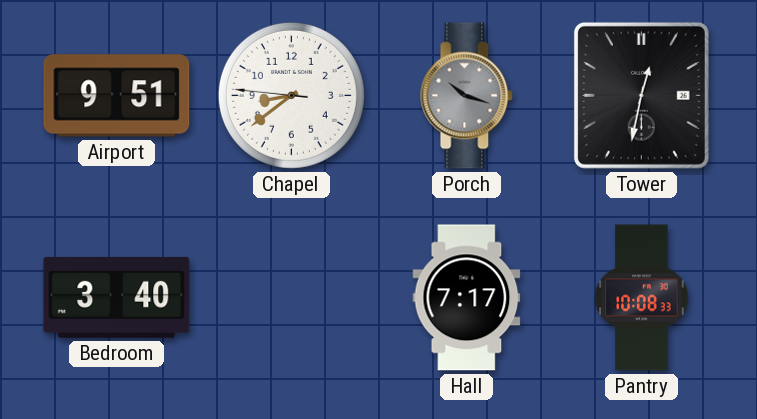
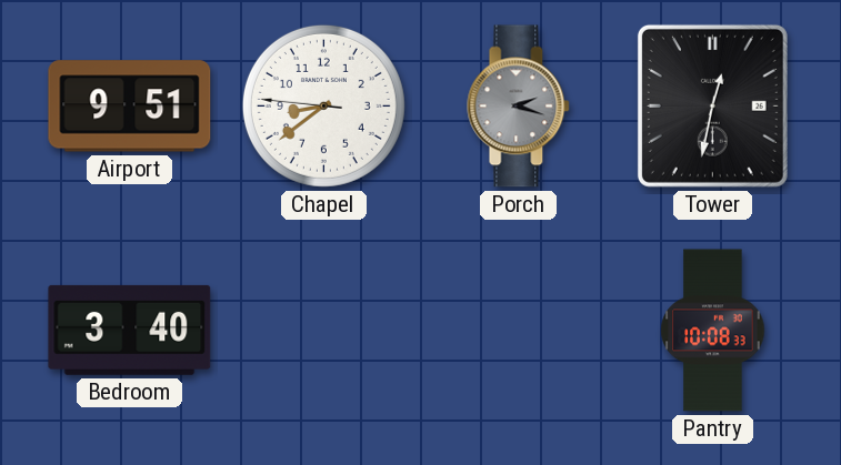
Porch: 10:18 -> 2:18 (519, 107)
Hall: 7:17 -> none (467, 298)
